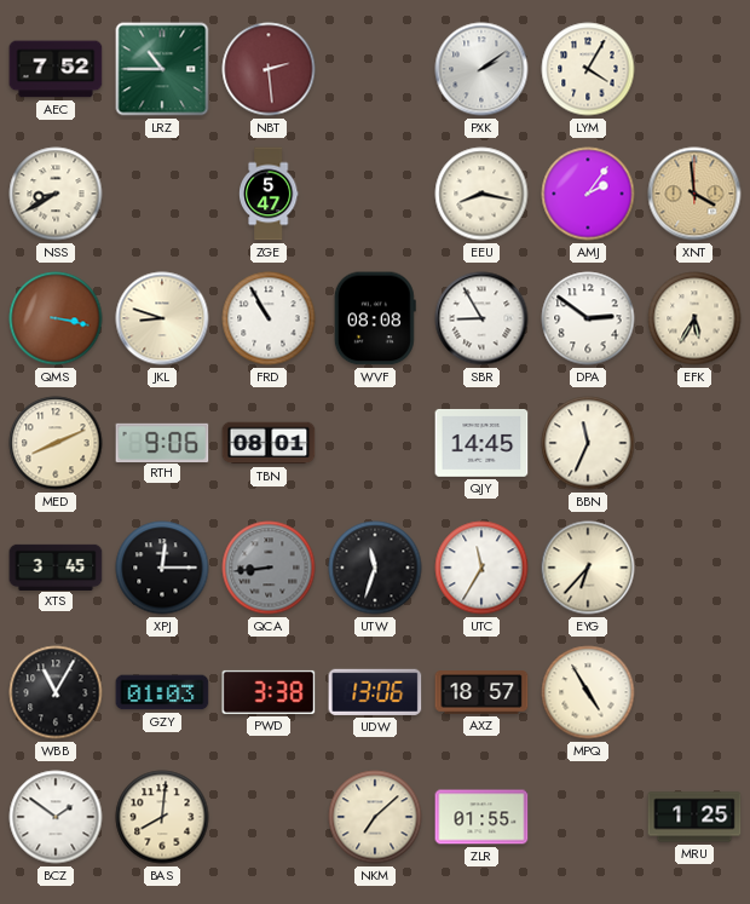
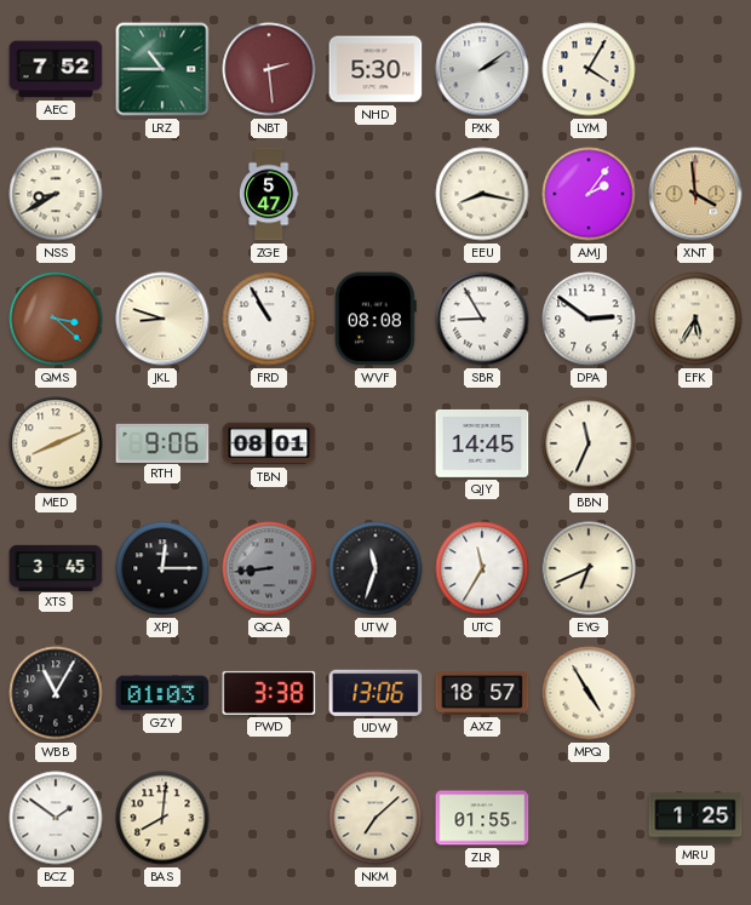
NHD: none -> 5:30 (375, 69)
QMS: 3:17 -> 3:22 (56, 319)
EYG: 6:37 -> 6:41 (589, 568)
